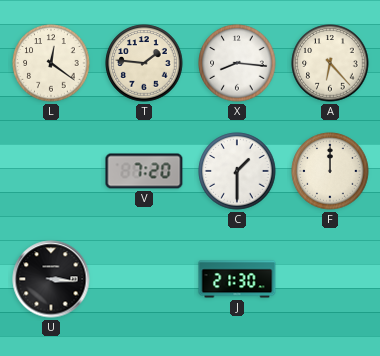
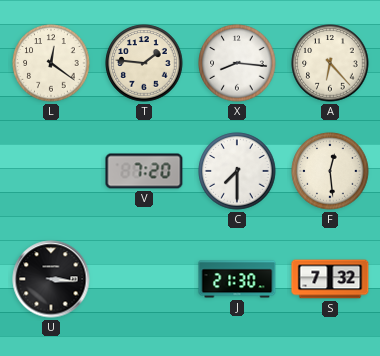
C: 1:30 -> 7:30 (237, 171)
F: 12:00 -> 12:29 (330, 171)
S: none -> 7:32 (330, 279)
